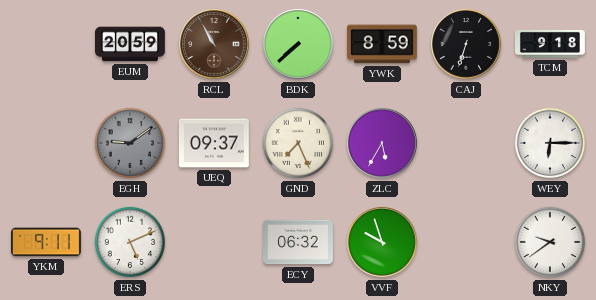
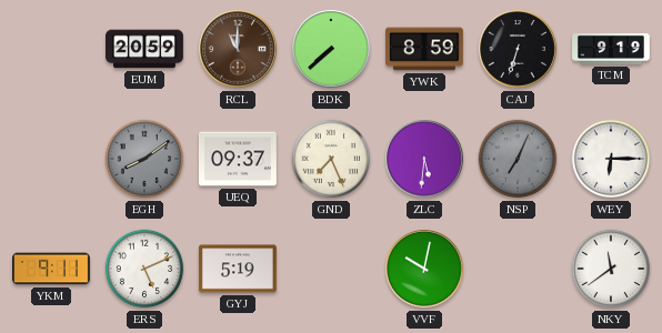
RCL: 10:55 -> 11:00 (238, 49)
TCM: 9:18 -> 9:19 (612, 49)
EGH: 9:09 -> 8:09 (144, 159)
ZLC: 5:35 -> 5:31 (424, 159)
NSP: none -> 7:04 (518, 159)
GYJ: none -> 5:19 (238, 269)
ECY: 06:32 -> none (299, 242)
VVF: 9:57 -> 10:02 (424, 269)
NKY: 9:39 -> 11:39 (611, 269)
